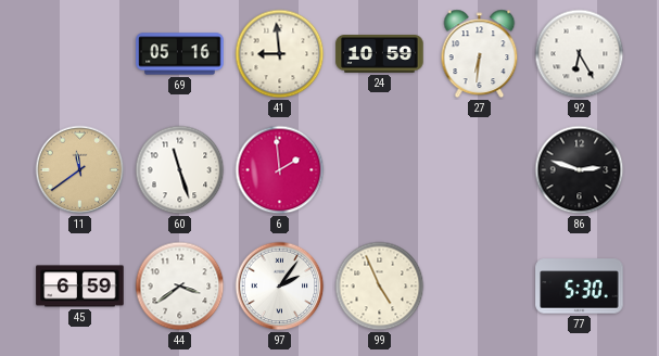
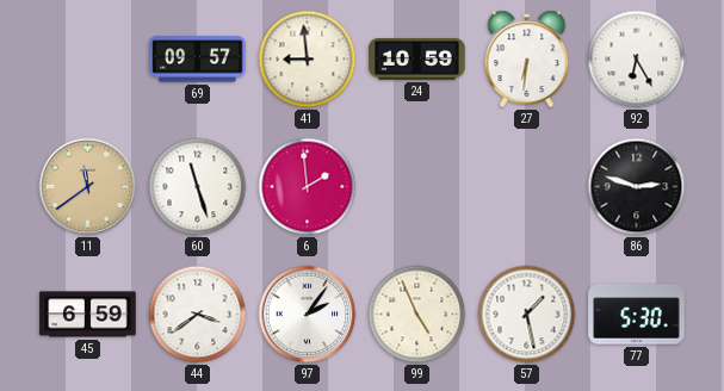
69: 05:16 -> 09:57 (198, 60)
57: none -> 1:28 (527, 315)
